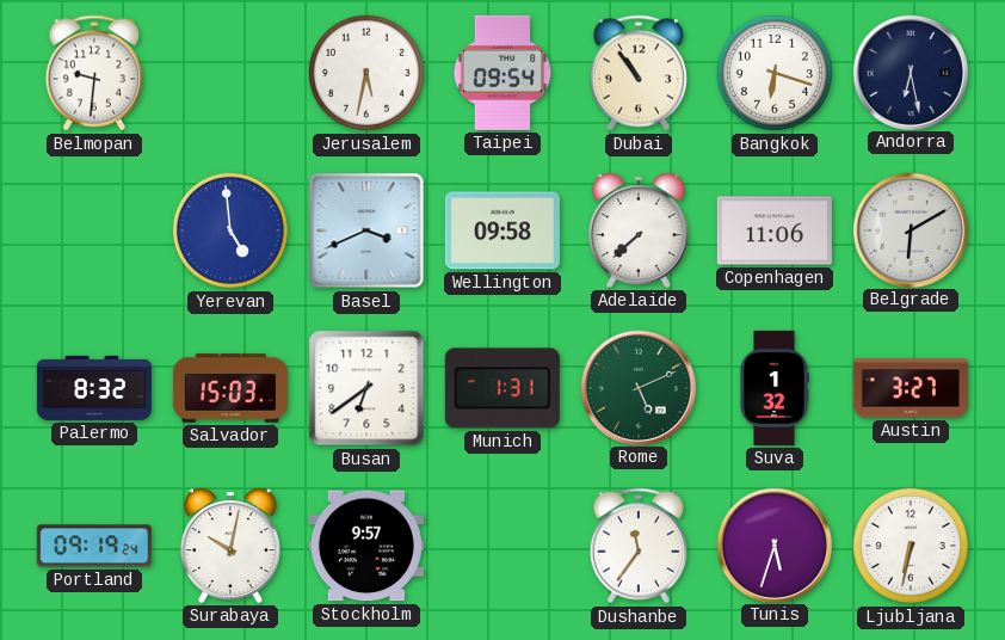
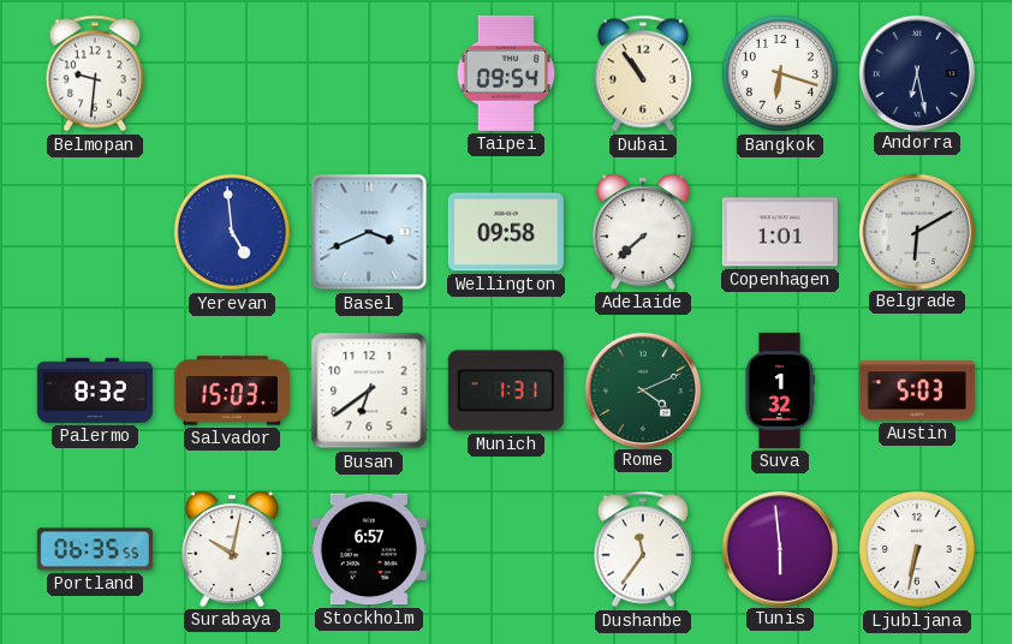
Jerusalem: 5:32 -> none (366, 73)
Copenhagen: 11:06 -> 1:01 (780, 232)
Rome: 5:11 -> 4:11 (642, 389)
Austin: 3:27 -> 5:03 (917, 390)
Portland: 09:19 -> 06:35 (95, 549)
Stockholm: 9:57 -> 6:57 (369, 549)
Tunis: 5:33 -> 5:59 (779, 548)
